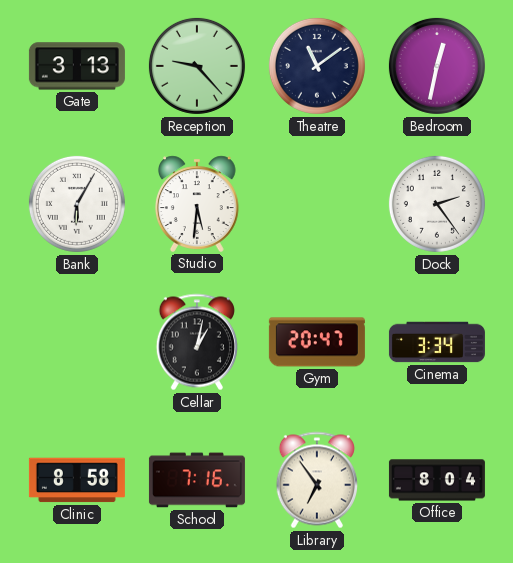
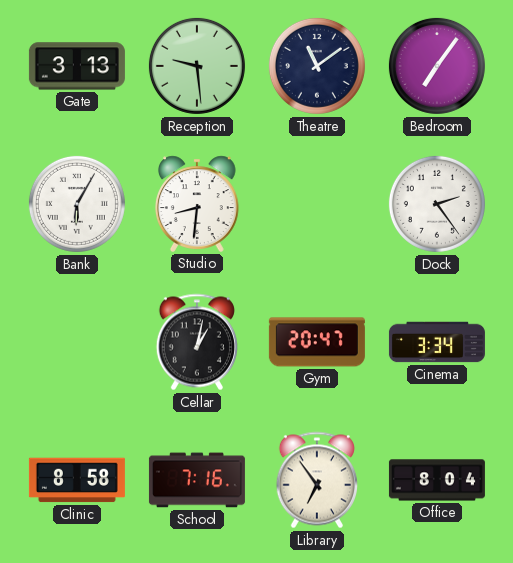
Reception: 9:23 -> 9:29 (197, 66)
Bedroom: 12:32 -> 7:06 (437, 66)
Studio: 5:31 -> 8:31 (197, 204)
